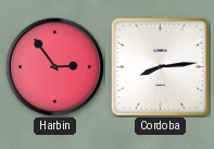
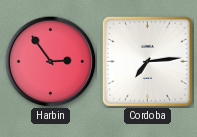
Cordoba: 8:14 -> 7:14 (147, 61)
